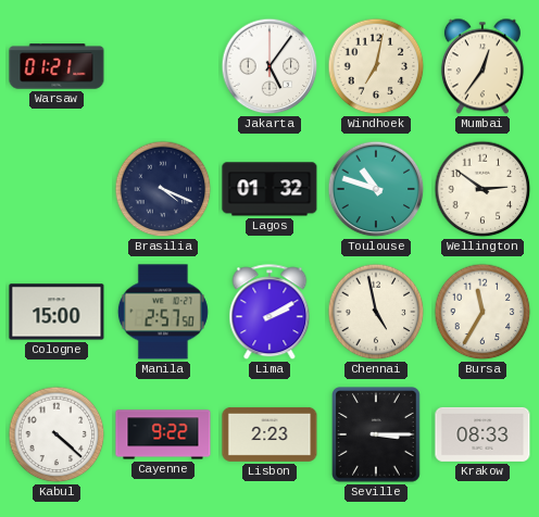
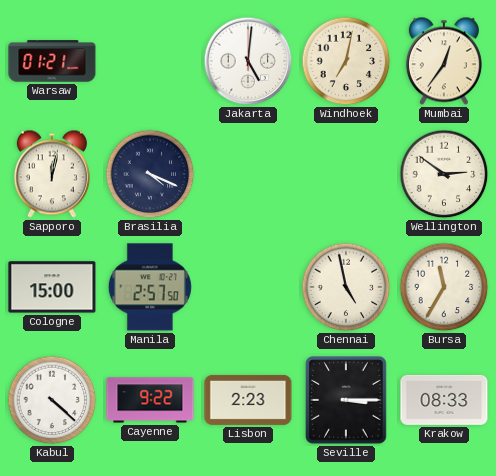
Jakarta: 5:06 -> 5:01 (248, 61)
Sapporo: none -> 12:02 (52, 174)
Lagos: 01:32 -> none (269, 189)
Toulouse: 10:48 -> none (376, 189)
Lima: 2:10 -> none (269, 313)
